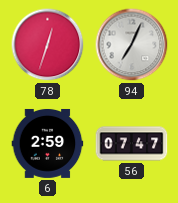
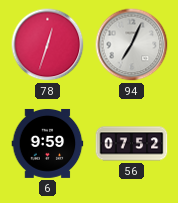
6: 2:59 -> 9:59 (48, 143)
56: 07:47 -> 07:52 (132, 144)
